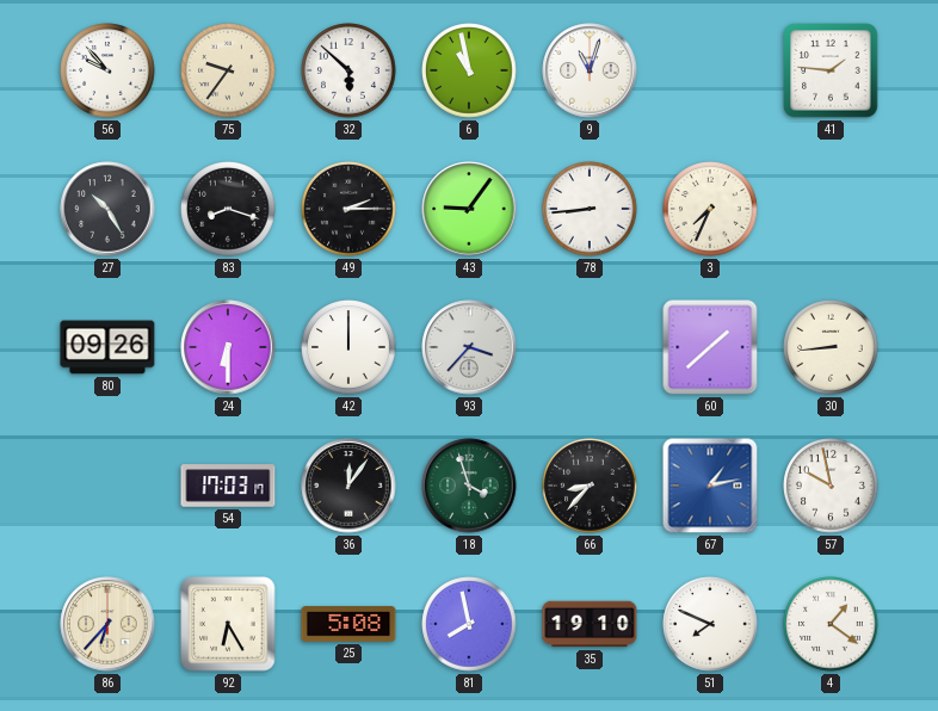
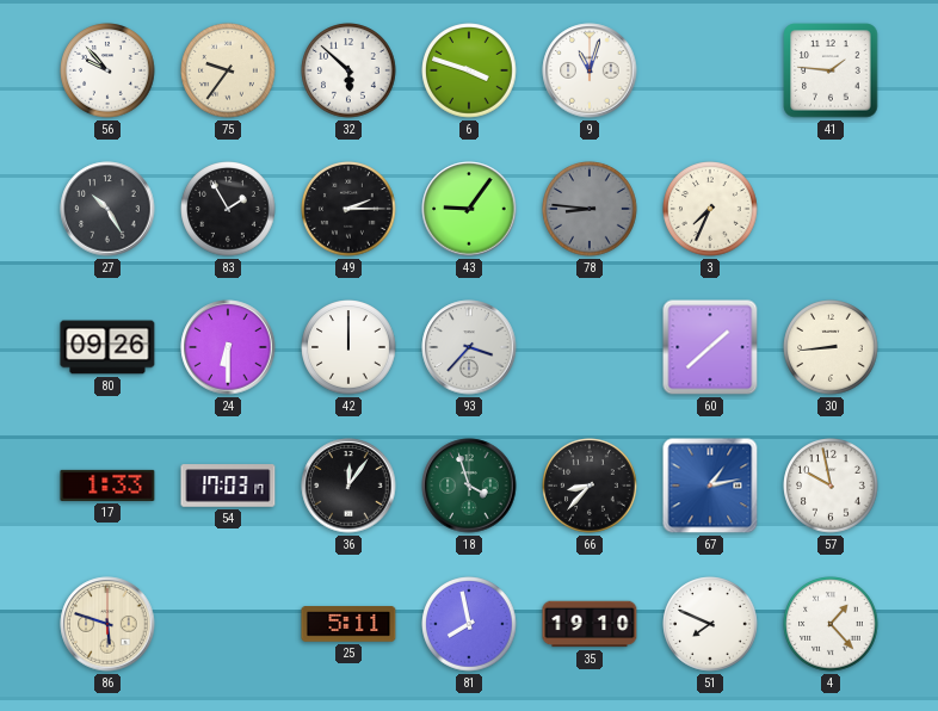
6: 10:58 -> 3:48 (469, 70)
83: 8:18 -> 1:55 (228, 209)
78: 8:44 -> 8:46 (590, 209)
78 dial: white -> grey (590, 209)
17: none -> 1:33 (107, 486)
86: 6:37 -> 5:48 (107, 624)
92: 6:25 -> none (228, 624)
25: 5:08 -> 5:11 (348, 624)
4: 1:21 -> 1:23 (831, 624)
